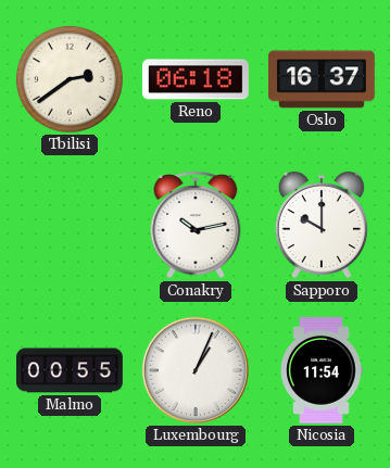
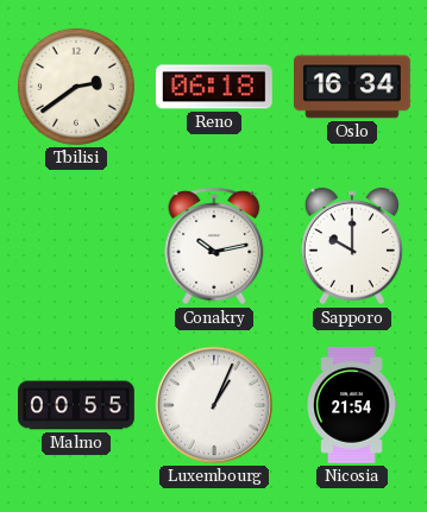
Oslo: 16:37 -> 16:34 (352, 87)
Nicosia: 11:54 -> 21:54 (352, 405)
